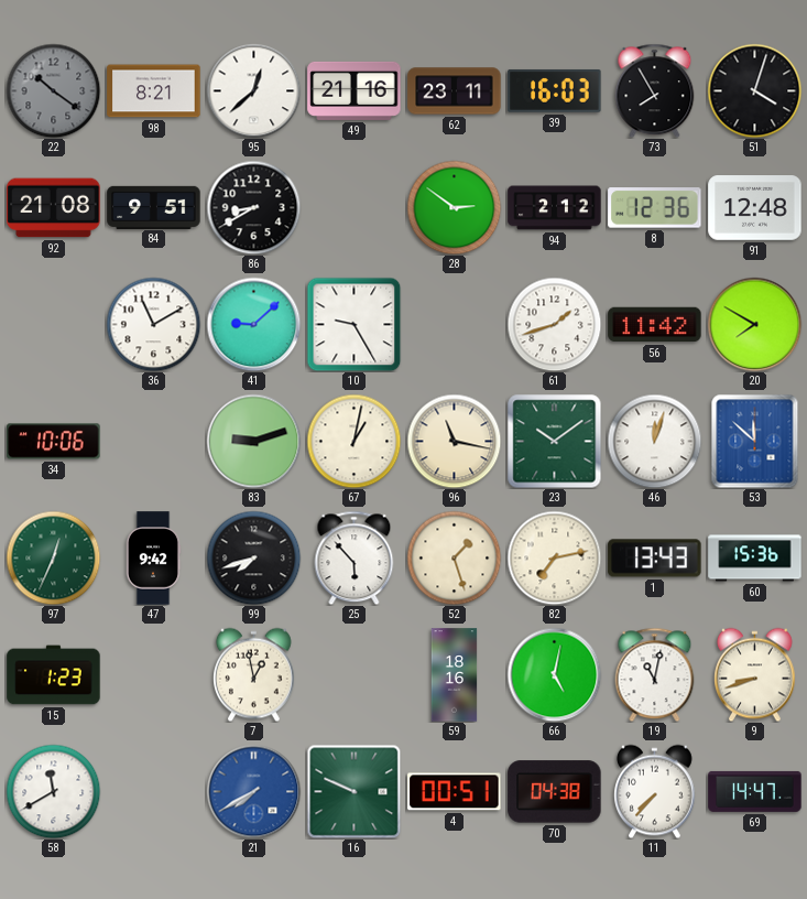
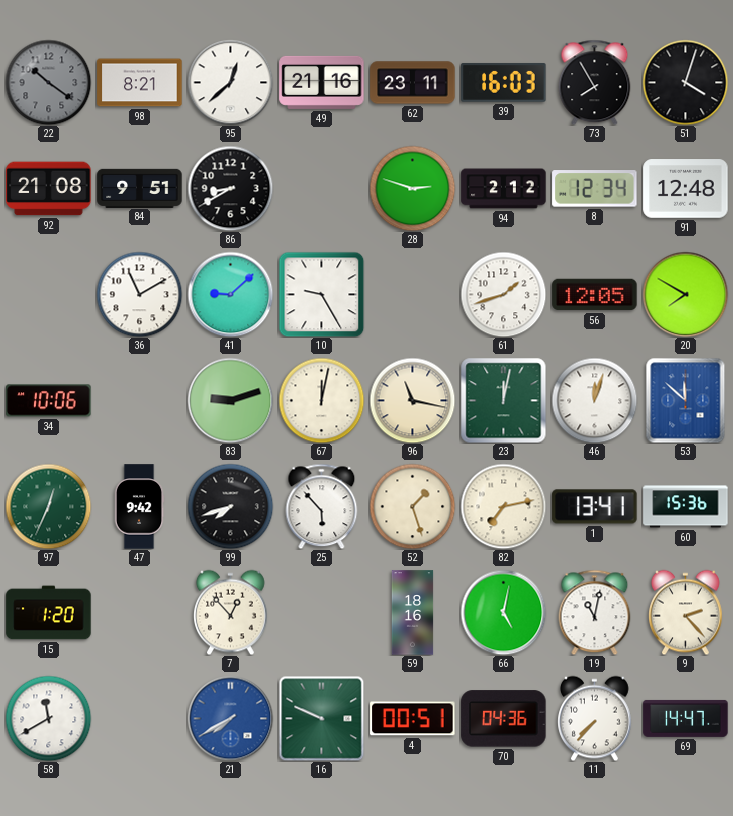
28: 2:51 -> 2:48 (412, 188)
8: 12:36 -> 12:34 (595, 189)
56: 11:42 -> 12:05 (595, 295)
67: 1:02 -> 12:02 (321, 400)
23: 10:09 -> 12:02 (503, 400)
1: 13:43 -> 13:41 (595, 507)
15: 1:23 -> 1:20 (49, 613)
7: 12:58 -> 12:53 (231, 612)
9: 8:42 -> 2:23 (686, 612)
70: 04:38 -> 04:36 (504, 719)
